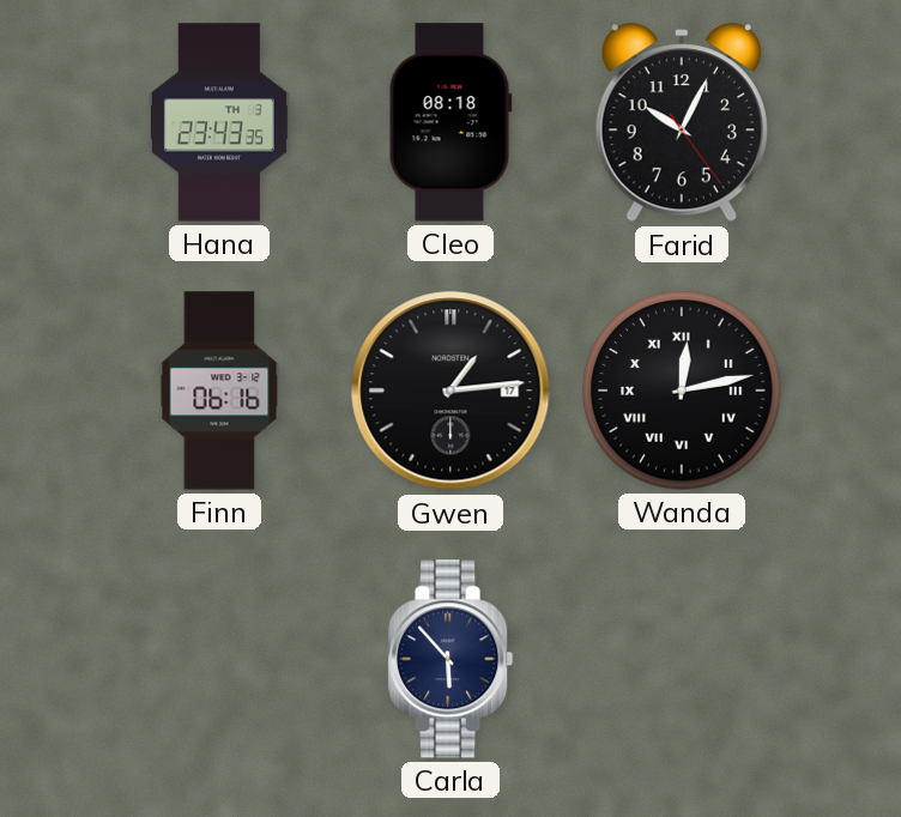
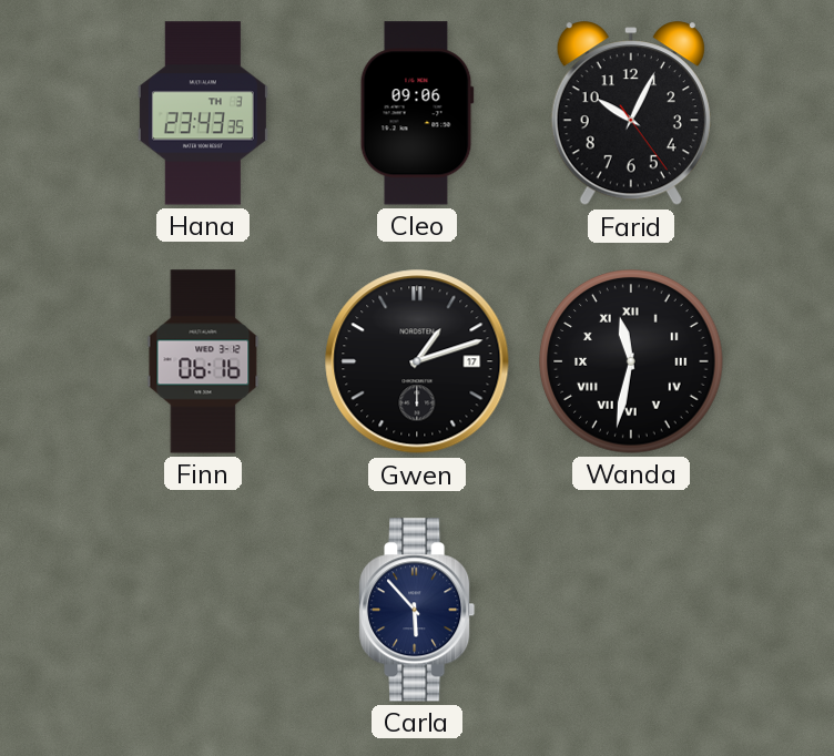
Cleo: 08:18 -> 09:06 (417, 113)
Gwen: 1:14 -> 1:12 (417, 361)
Wanda: 12:13 -> 11:32 (631, 361)
